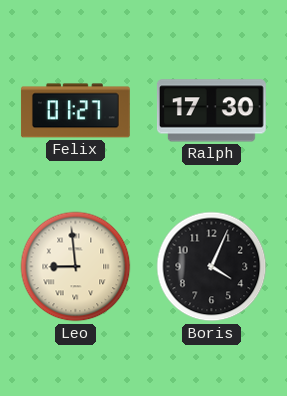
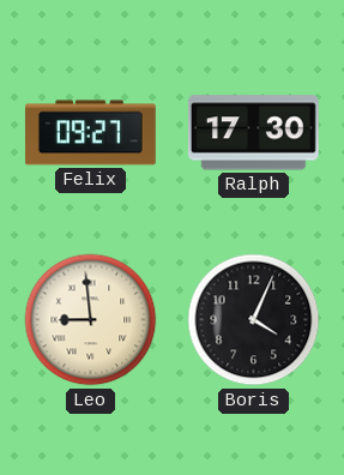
Felix: 01:27 -> 09:27 (90, 133)
